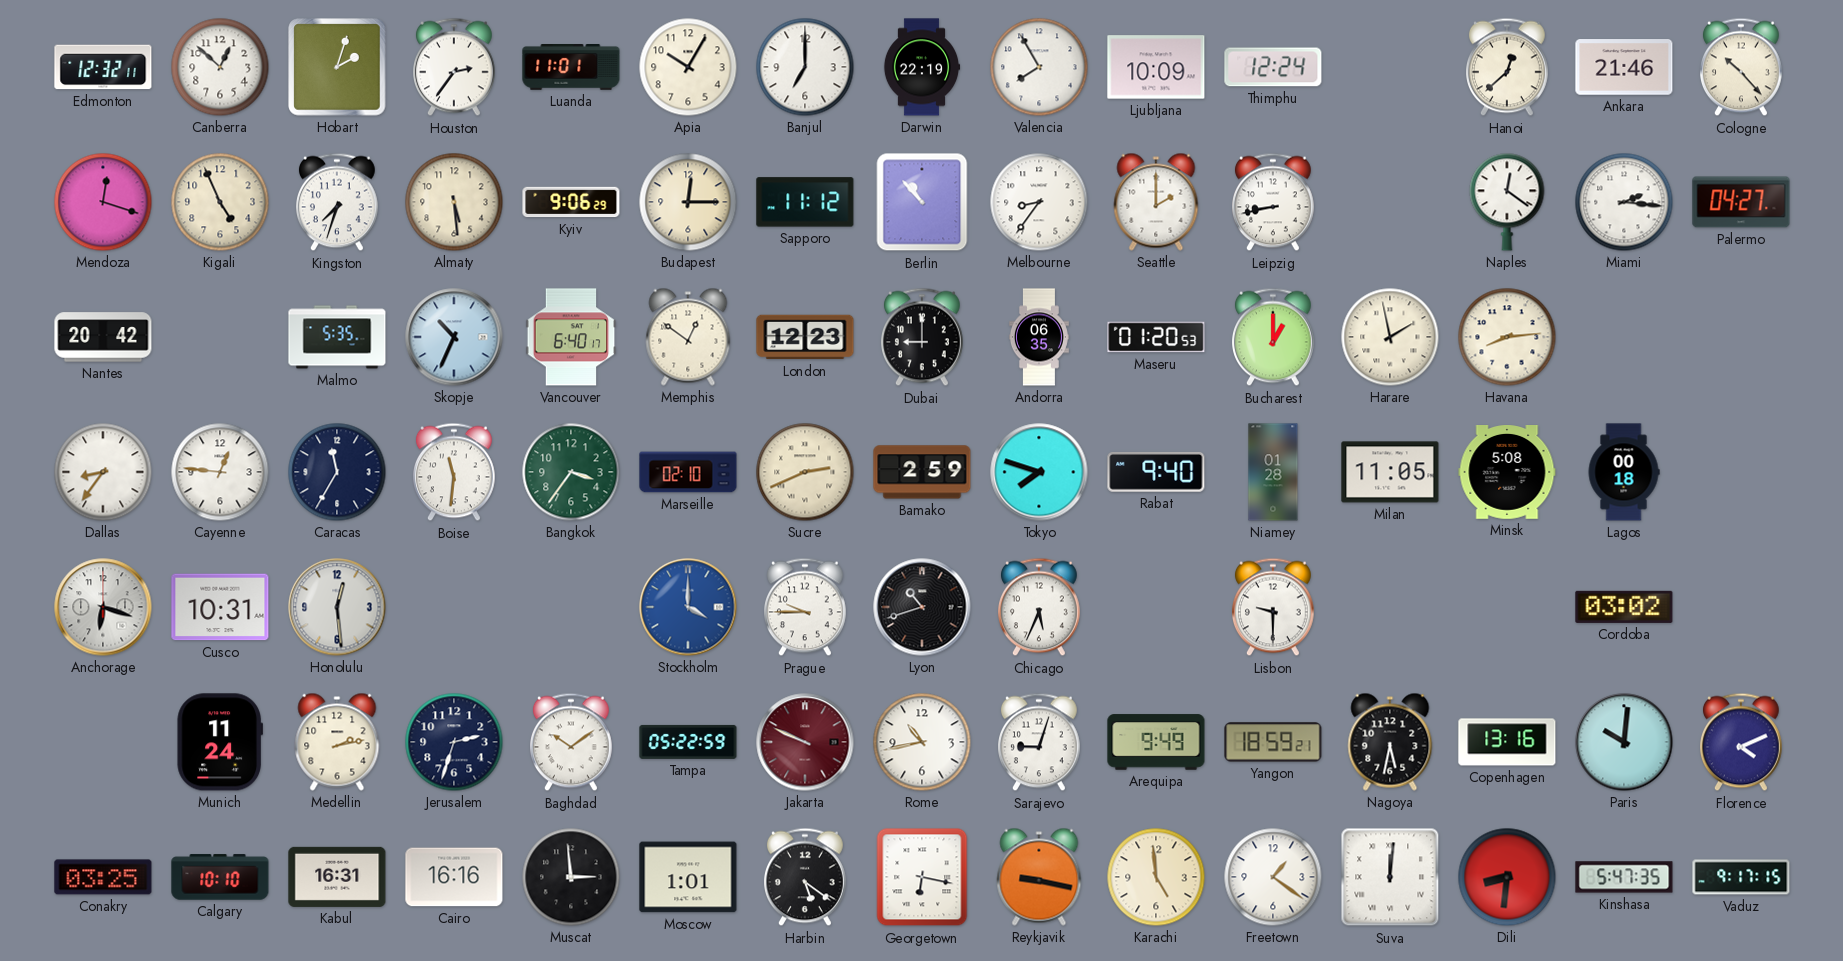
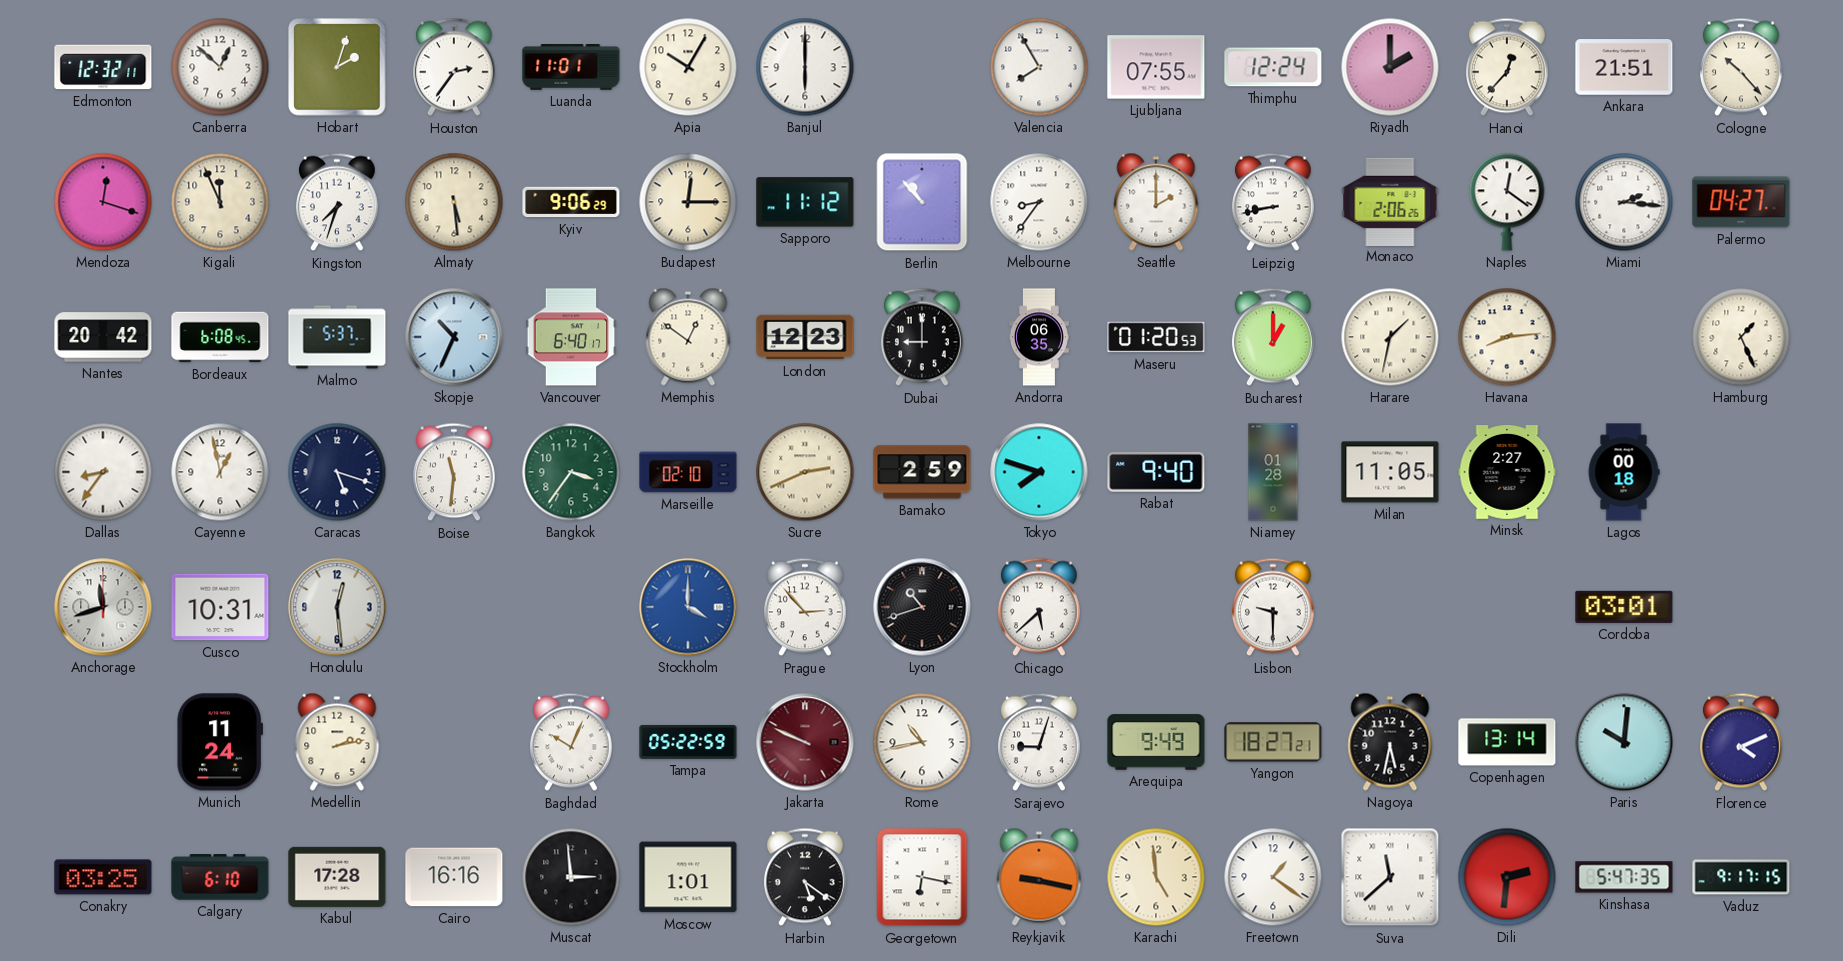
Banjul: 7:00 -> 6:00 (805, 67)
Darwin: 22:19 -> none (922, 67)
Ljubljana: 10:09 -> 07:55 (1156, 67)
Riyadh: none -> 2:00 (1390, 67)
Hanoi: 12:38 -> 12:37 (1508, 67)
Ankara: 21:46 -> 21:51 (1624, 67)
Kigali: 4:56 -> 11:56 (220, 202)
Monaco: none -> 2:06 (1390, 201)
Bordeaux: none -> 6:08 (220, 337)
Malmo: 5:35 -> 5:37 (337, 337)
Harare: 1:58 -> 1:32 (1390, 337)
Hamburg: none -> 1:26 (1741, 337)
Cayenne: 12:46 -> 12:58 (220, 472)
Caracas: 11:35 -> 5:18 (337, 472)
Minsk: 5:08 -> 2:27 (1507, 473)
Anchorage: 6:18 -> 11:42 (103, 607)
Prague: 9:45 -> 2:53 (806, 607)
Chicago: 5:34 -> 5:38 (1040, 607)
Cordoba: 03:02 -> 03:01 (1624, 607)
Jerusalem: 2:33 -> none (454, 742)
Baghdad: 10:09 -> 10:04 (572, 742)
Yangon: 18:59 -> 18:27 (1273, 742)
Copenhagen: 13:16 -> 13:14 (1507, 742)
Calgary: 10:10 -> 6:10 (220, 877)
Kabul: 16:31 -> 17:28 (337, 877)
Suva: 12:01 -> 11:38 (1390, 877)
Dili: 8:31 -> 2:31 (1507, 877)
